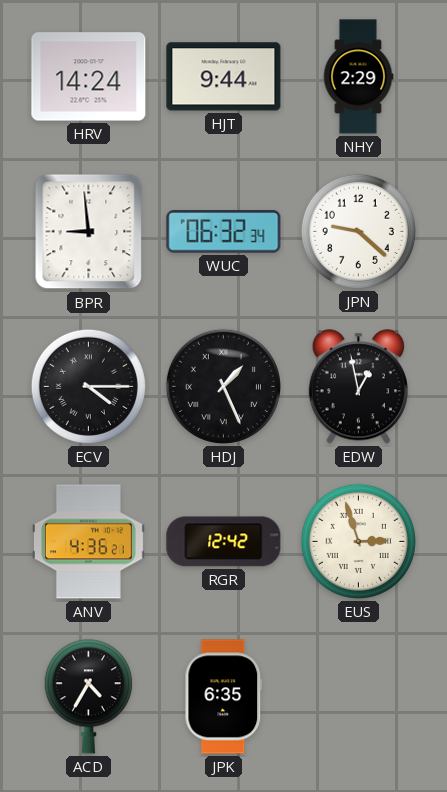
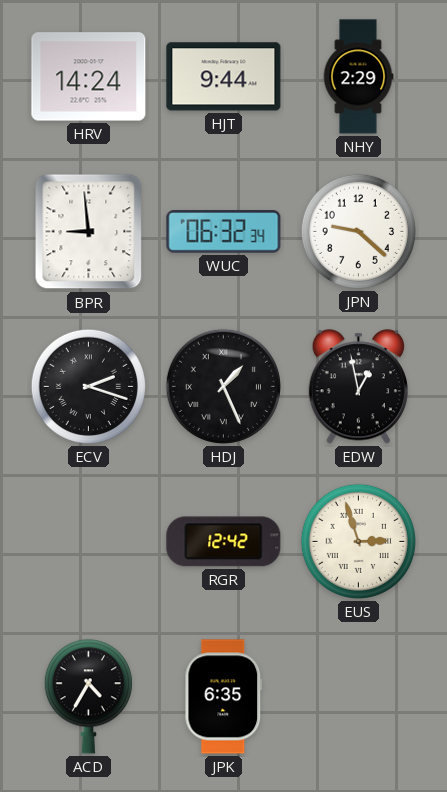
ECV: 4:15 -> 2:18 (88, 386)
ANV: 4:36 -> none (88, 542)
